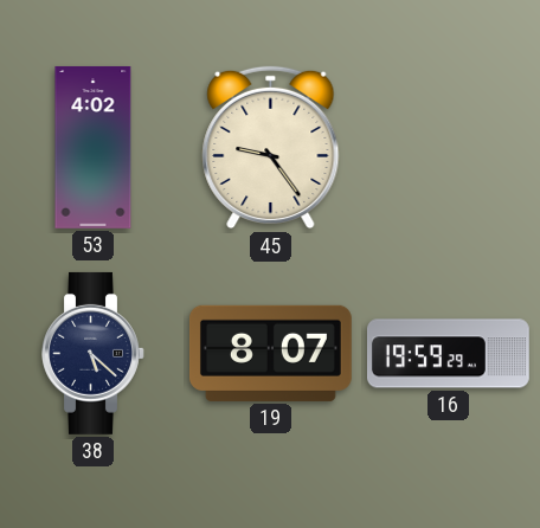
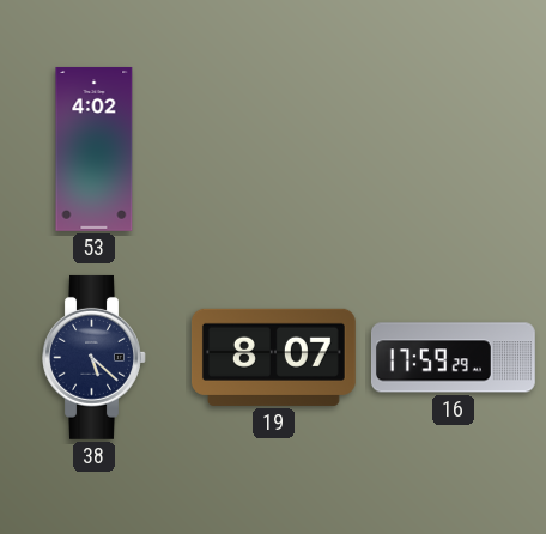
45: 9:24 -> none (271, 148)
16: 19:59 -> 17:59 (453, 358)
